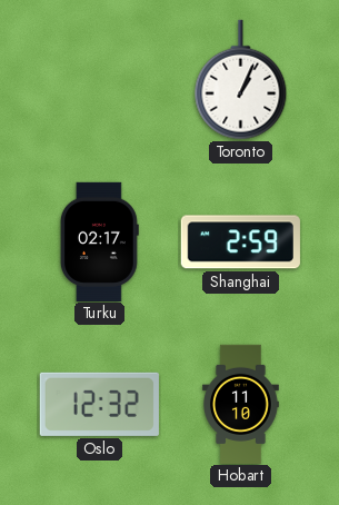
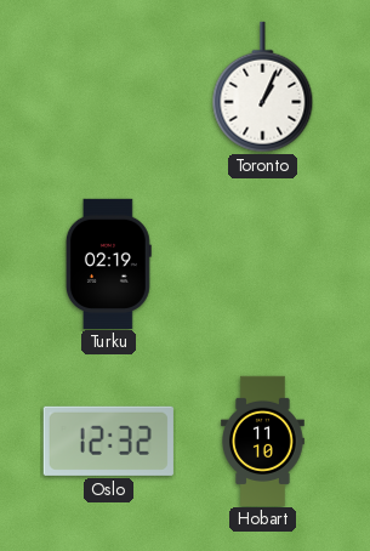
Turku: 02:17 -> 02:19 (108, 263)
Shanghai: 2:59 -> none (240, 242)
